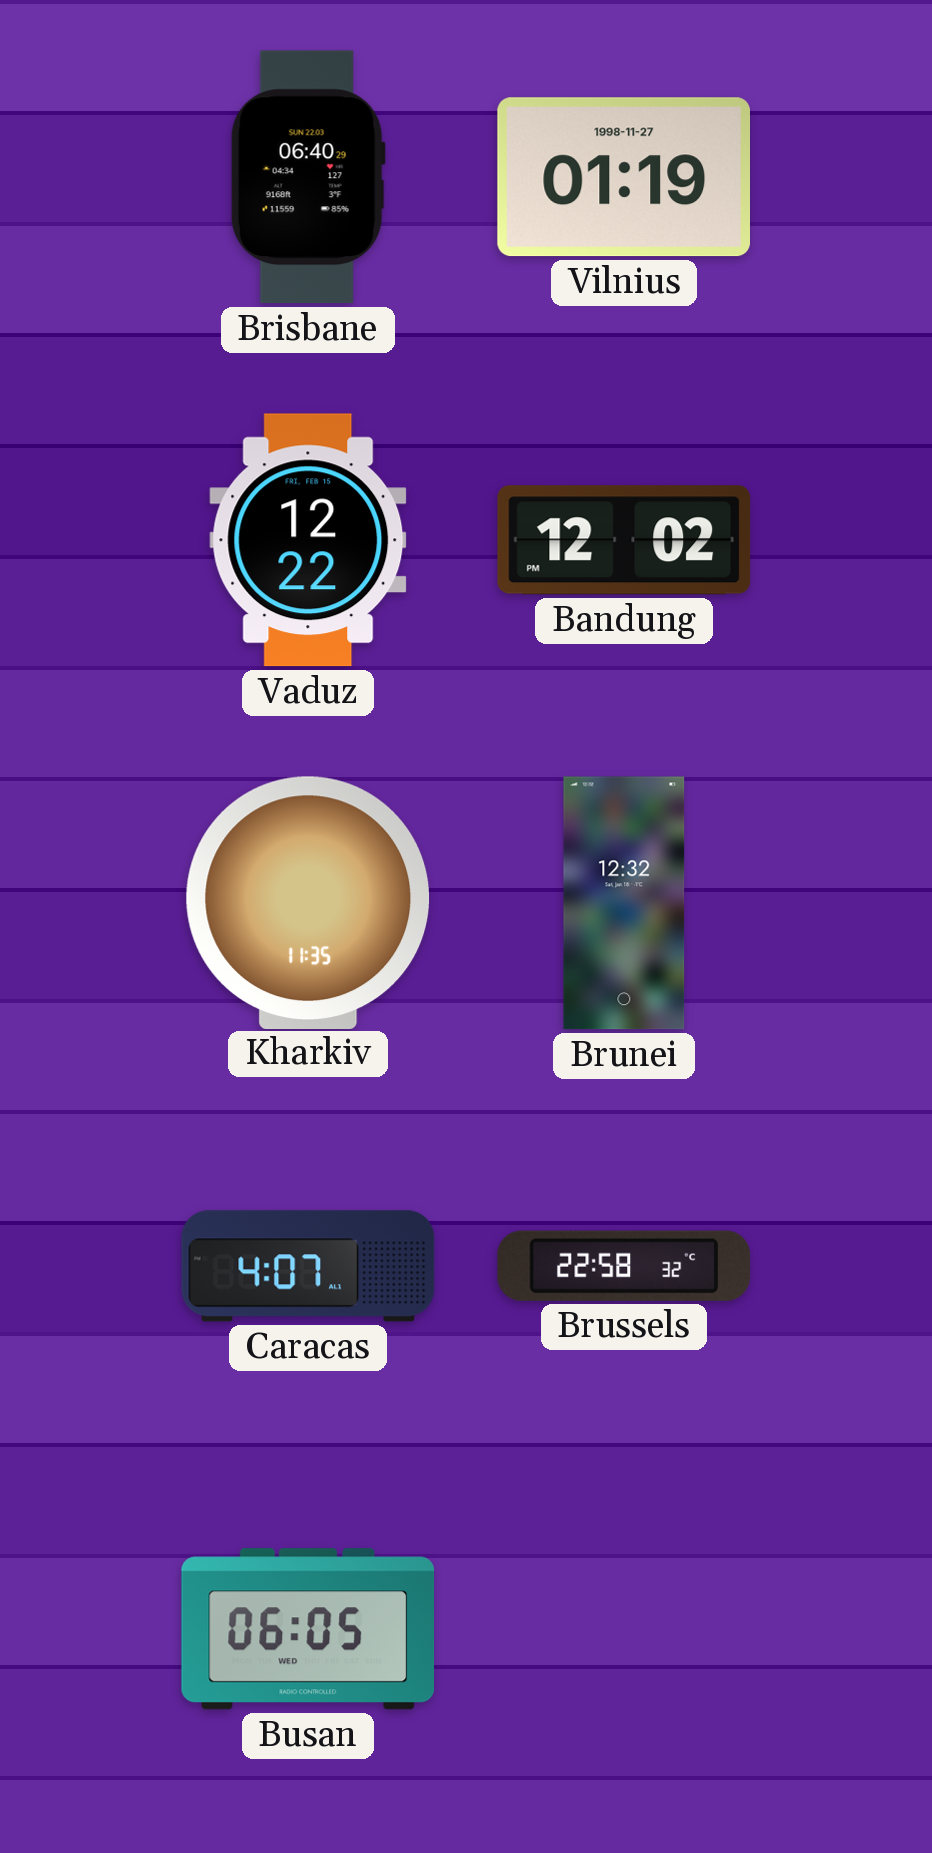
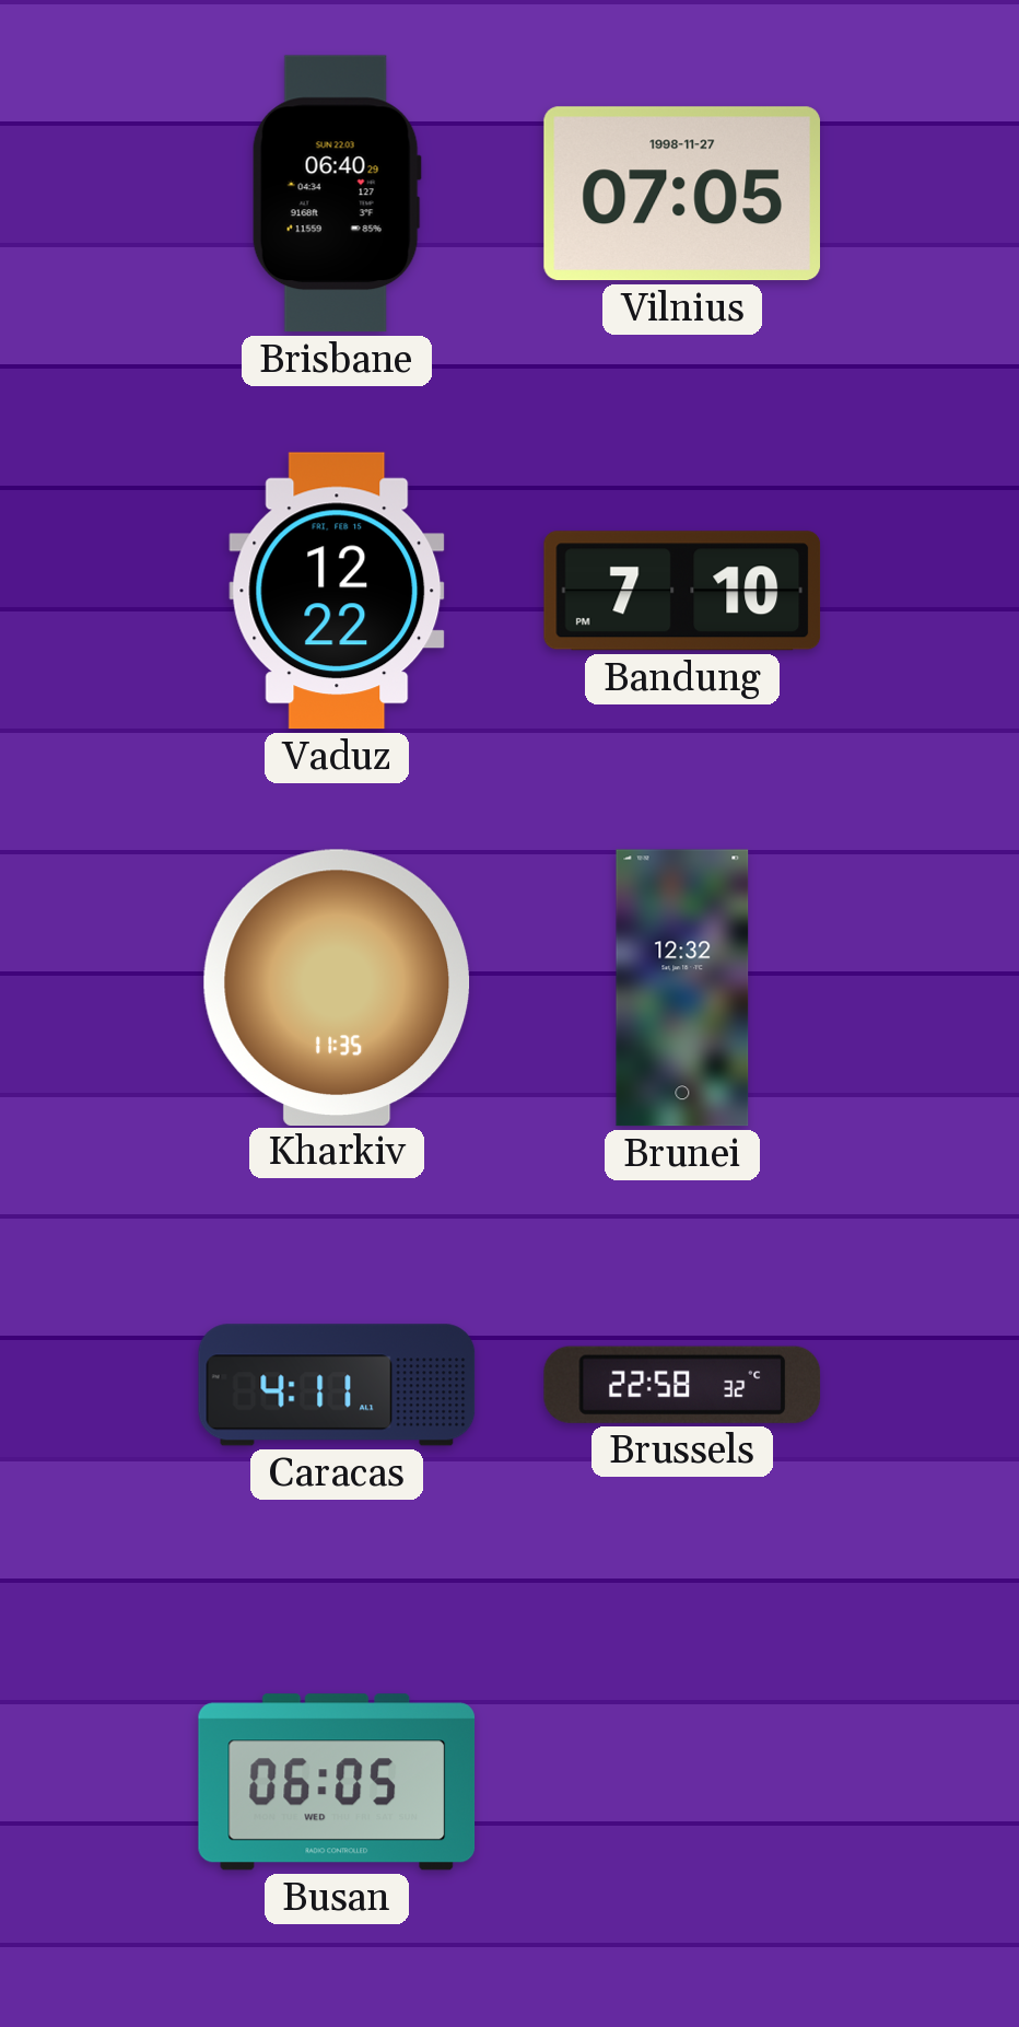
Vilnius: 01:19 -> 07:05 (681, 194)
Bandung: 12:02 -> 7:10 (682, 591)
Caracas: 4:07 -> 4:11 (337, 1385)
